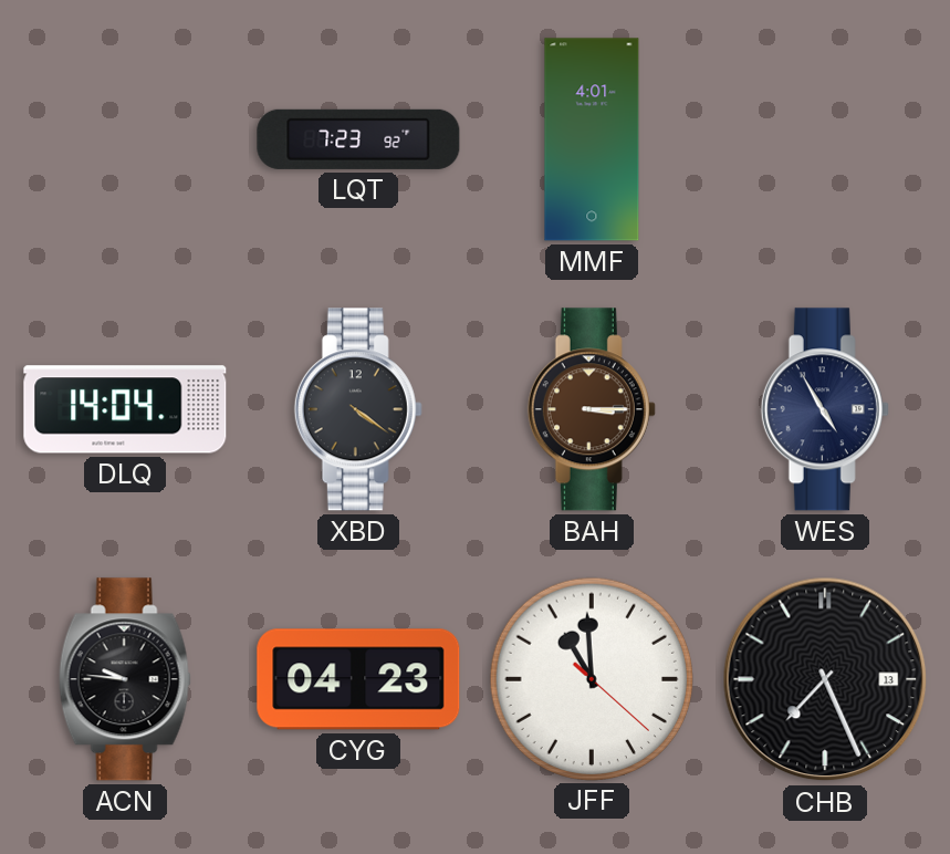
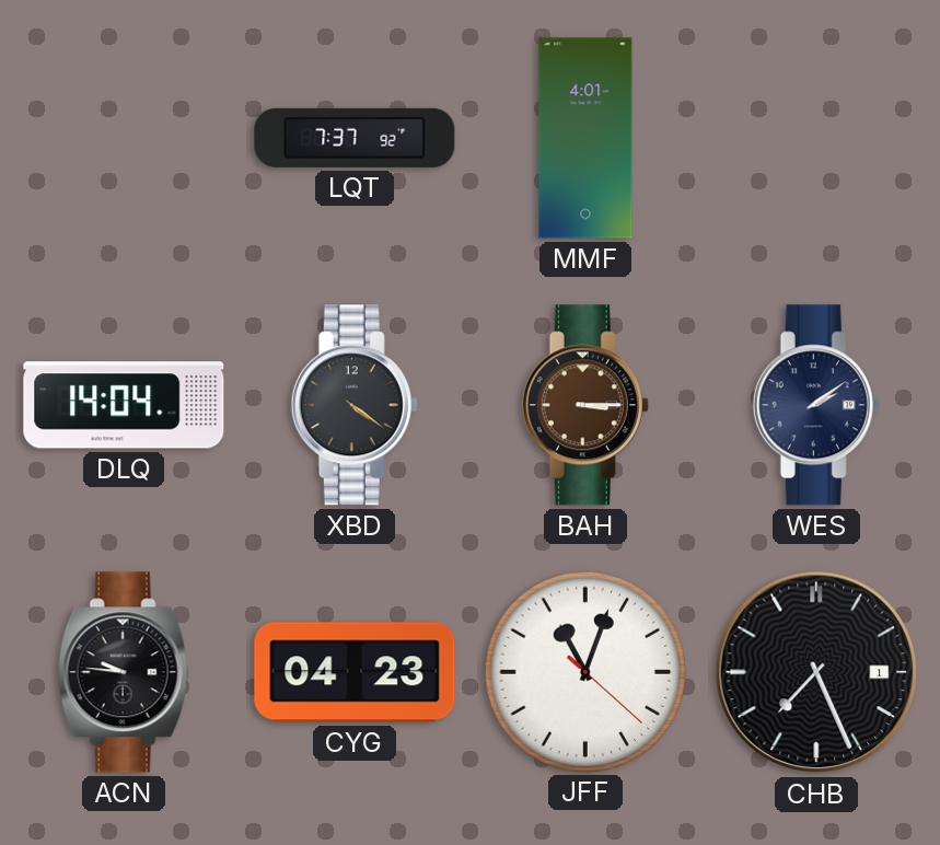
LQT: 7:23 -> 7:37 (355, 138)
WES: 4:55 -> 2:09 (816, 405)
JFF: 10:59 -> 11:03 (584, 671)
CHB date: 13 -> 1 (816, 672)
